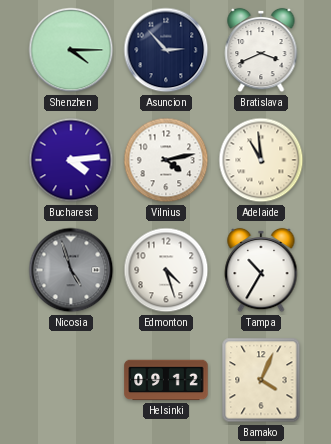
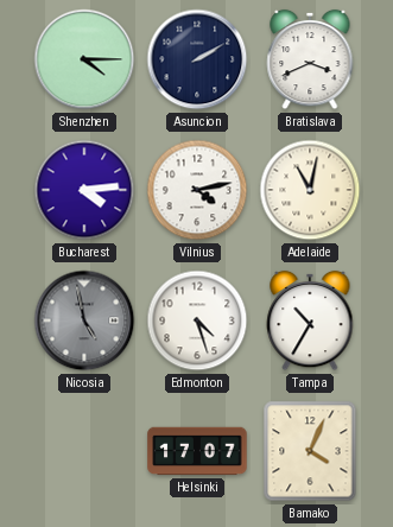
Asuncion: 2:53 -> 2:10 (197, 59)
Adelaide: 10:59 -> 11:02 (310, 190)
Nicosia: 4:57 -> 4:58 (84, 320)
Helsinki: 09:12 -> 17:07 (197, 451)
